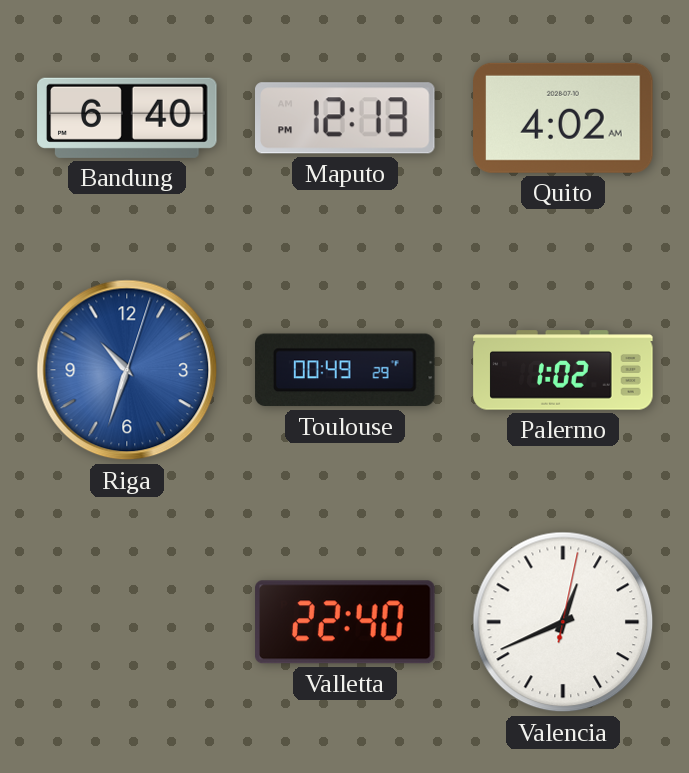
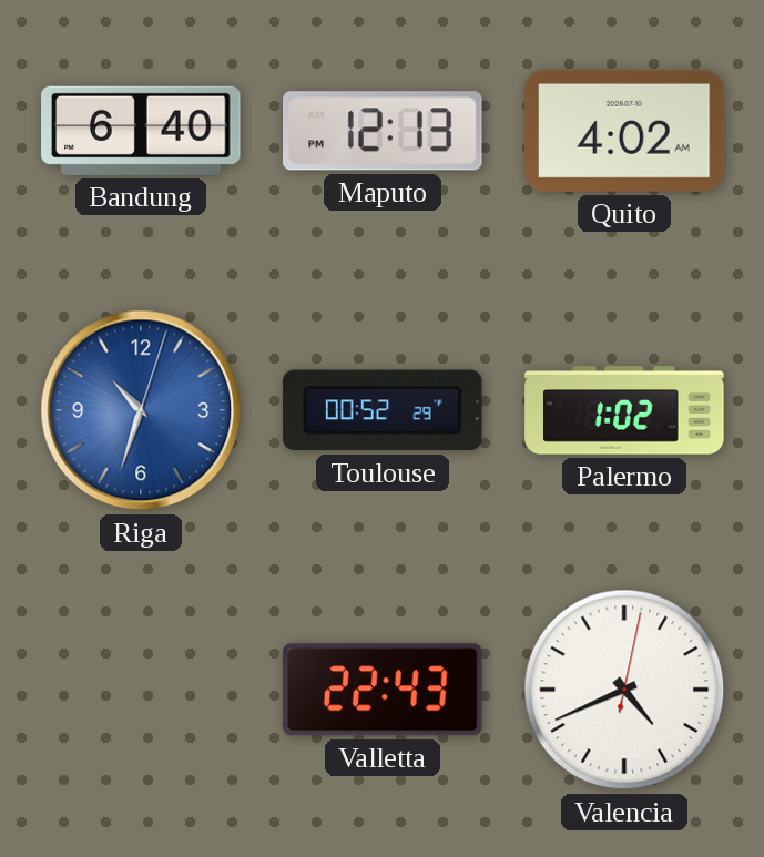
Toulouse: 00:49 -> 00:52 (383, 410)
Valletta: 22:40 -> 22:43 (383, 690)
Valencia: 12:41 -> 4:41 (624, 690)
